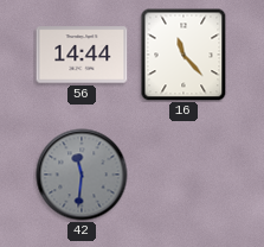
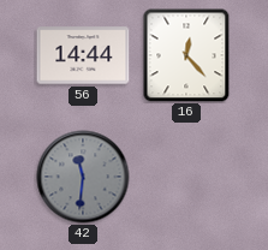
16: 11:23 -> 12:23 (186, 55)
